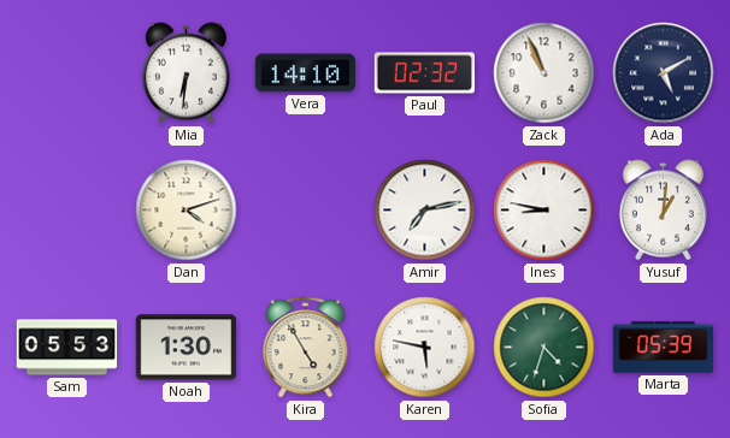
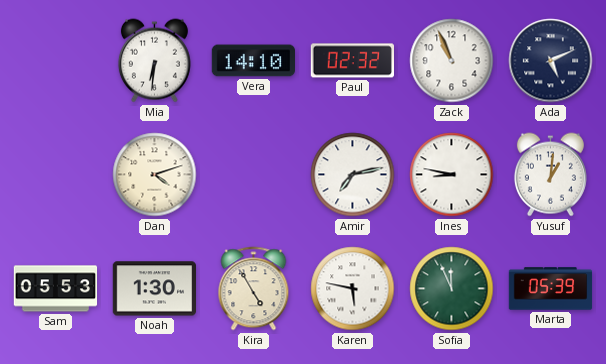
Ada: 5:10 -> 5:11 (551, 61)
Sofia: 4:33 -> 11:56 (452, 289)
